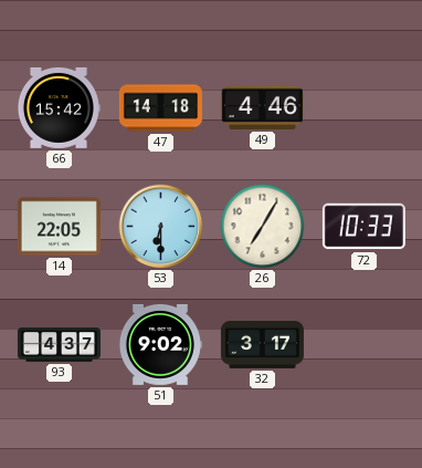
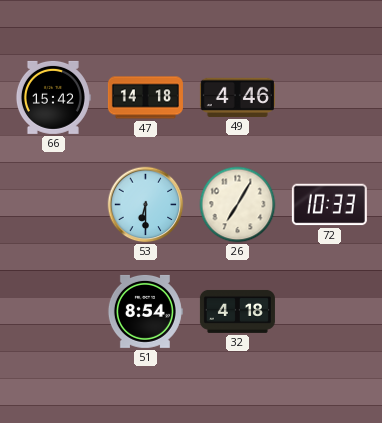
14: 22:05 -> none (59, 227)
93: 4:37 -> none (59, 345)
51: 9:02 -> 8:54 (145, 311)
32: 3:17 -> 4:18 (237, 311)
